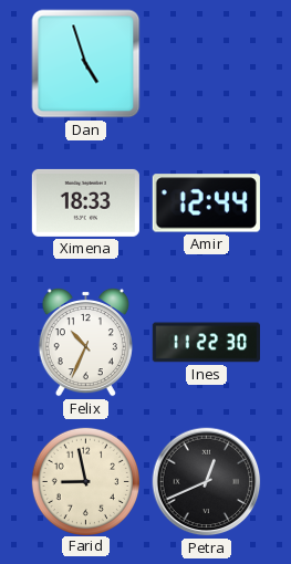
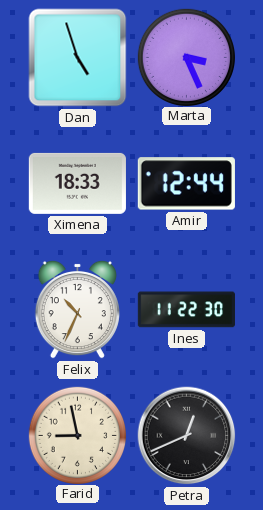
Marta: none -> 3:26 (186, 57)
